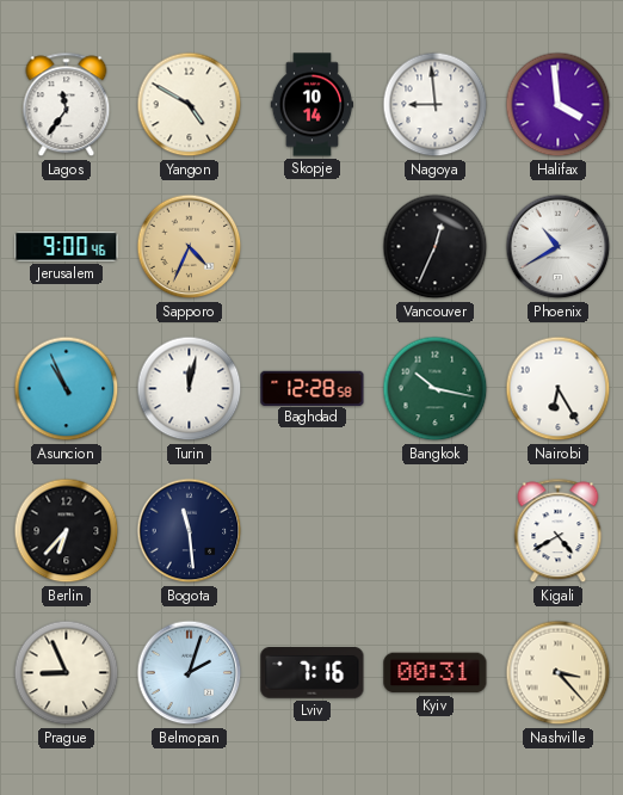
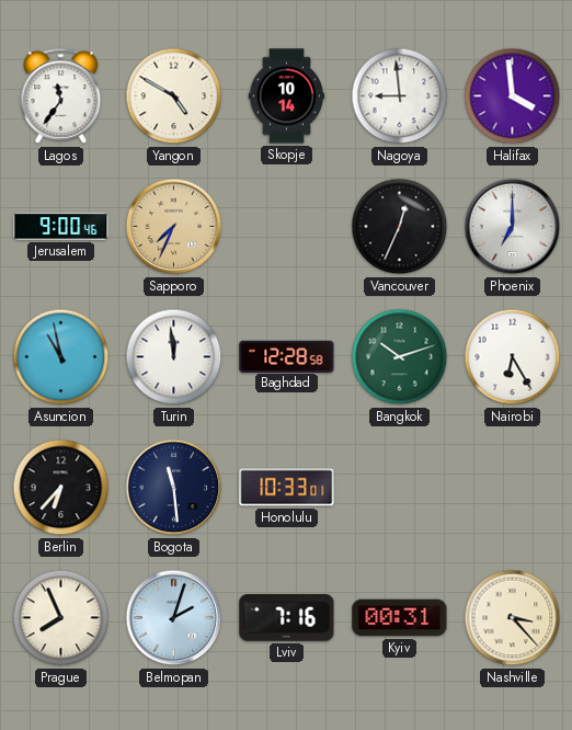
Sapporo: 4:34 -> 7:34 (174, 227)
Phoenix: 10:40 -> 7:00 (513, 227)
Asuncion: 10:56 -> 10:58 (61, 357)
Turin: 12:02 -> 11:59 (174, 357)
Bangkok: 10:17 -> 10:12 (400, 357)
Honolulu: none -> 10:33 (287, 488)
Kigali: 4:40 -> none (559, 531)
Prague: 8:56 -> 7:56 (61, 618)
